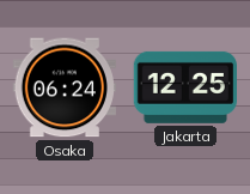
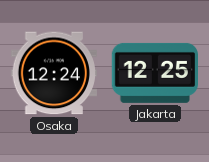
Osaka: 06:24 -> 12:24 (53, 73)
